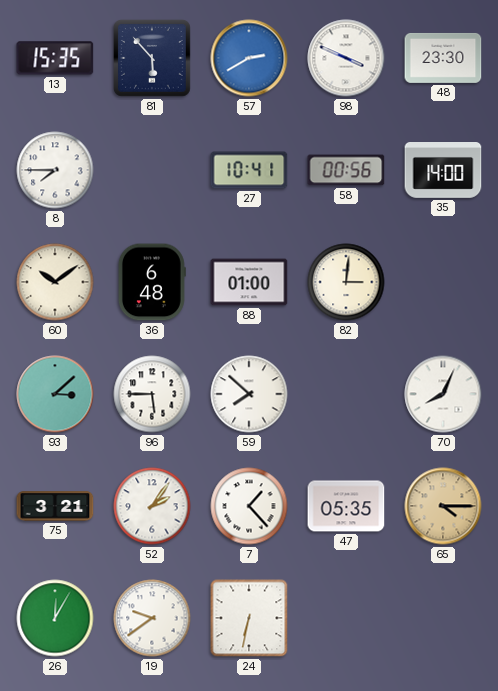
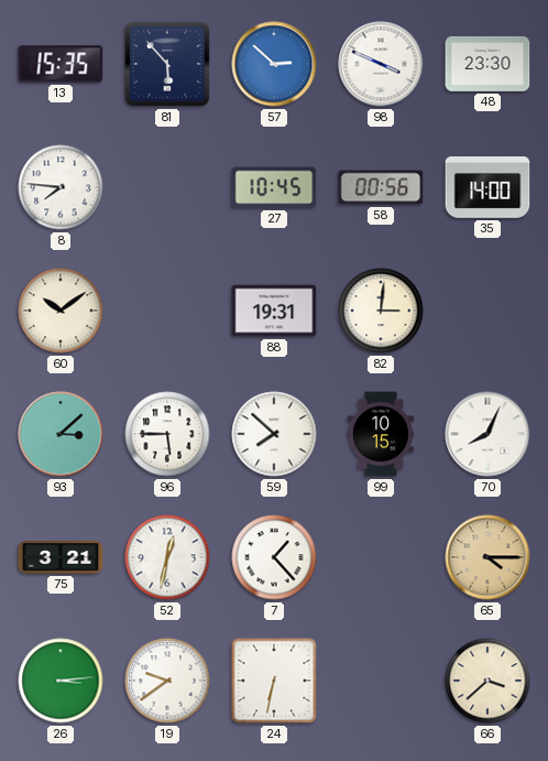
57: 2:40 -> 2:52 (274, 64)
8: 7:45 -> 7:46 (61, 187)
27: 10:41 -> 10:45 (274, 187)
36: 6:48 -> none (152, 282)
88: 01:00 -> 19:31 (274, 311)
99: none -> 10:15 (380, 434)
52: 2:06 -> 12:32 (167, 557)
47: 05:35 -> none (346, 506)
26: 12:05 -> 3:14 (61, 681)
66: none -> 3:38 (487, 681)
